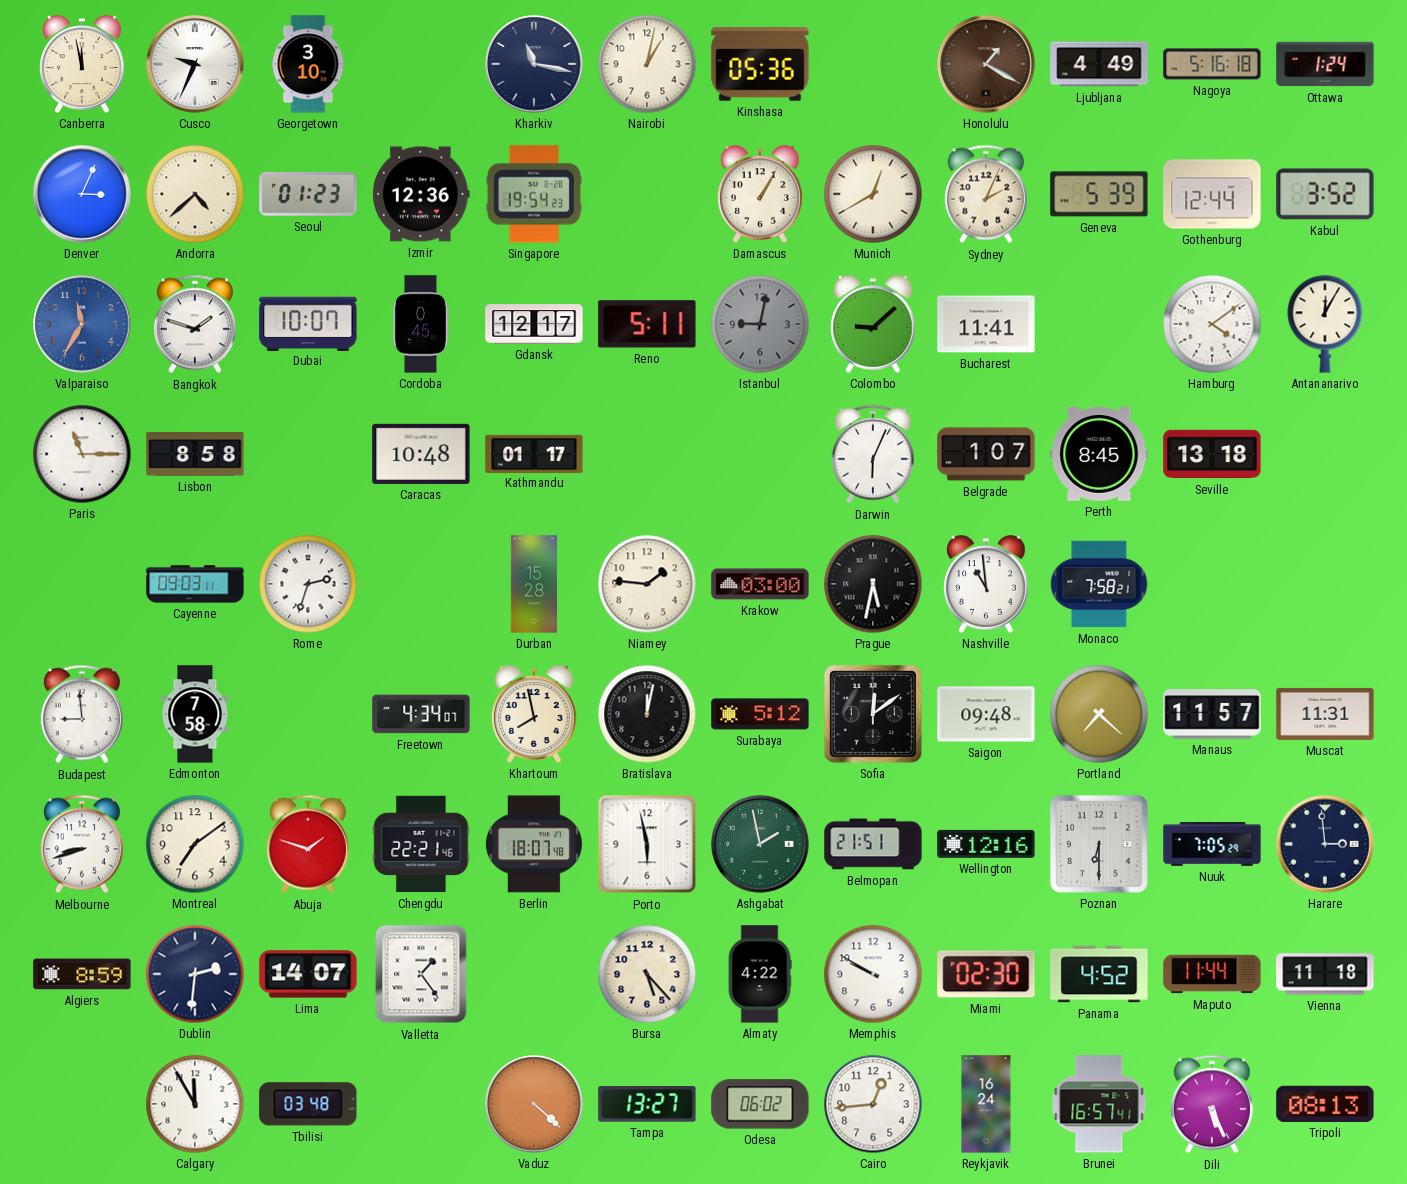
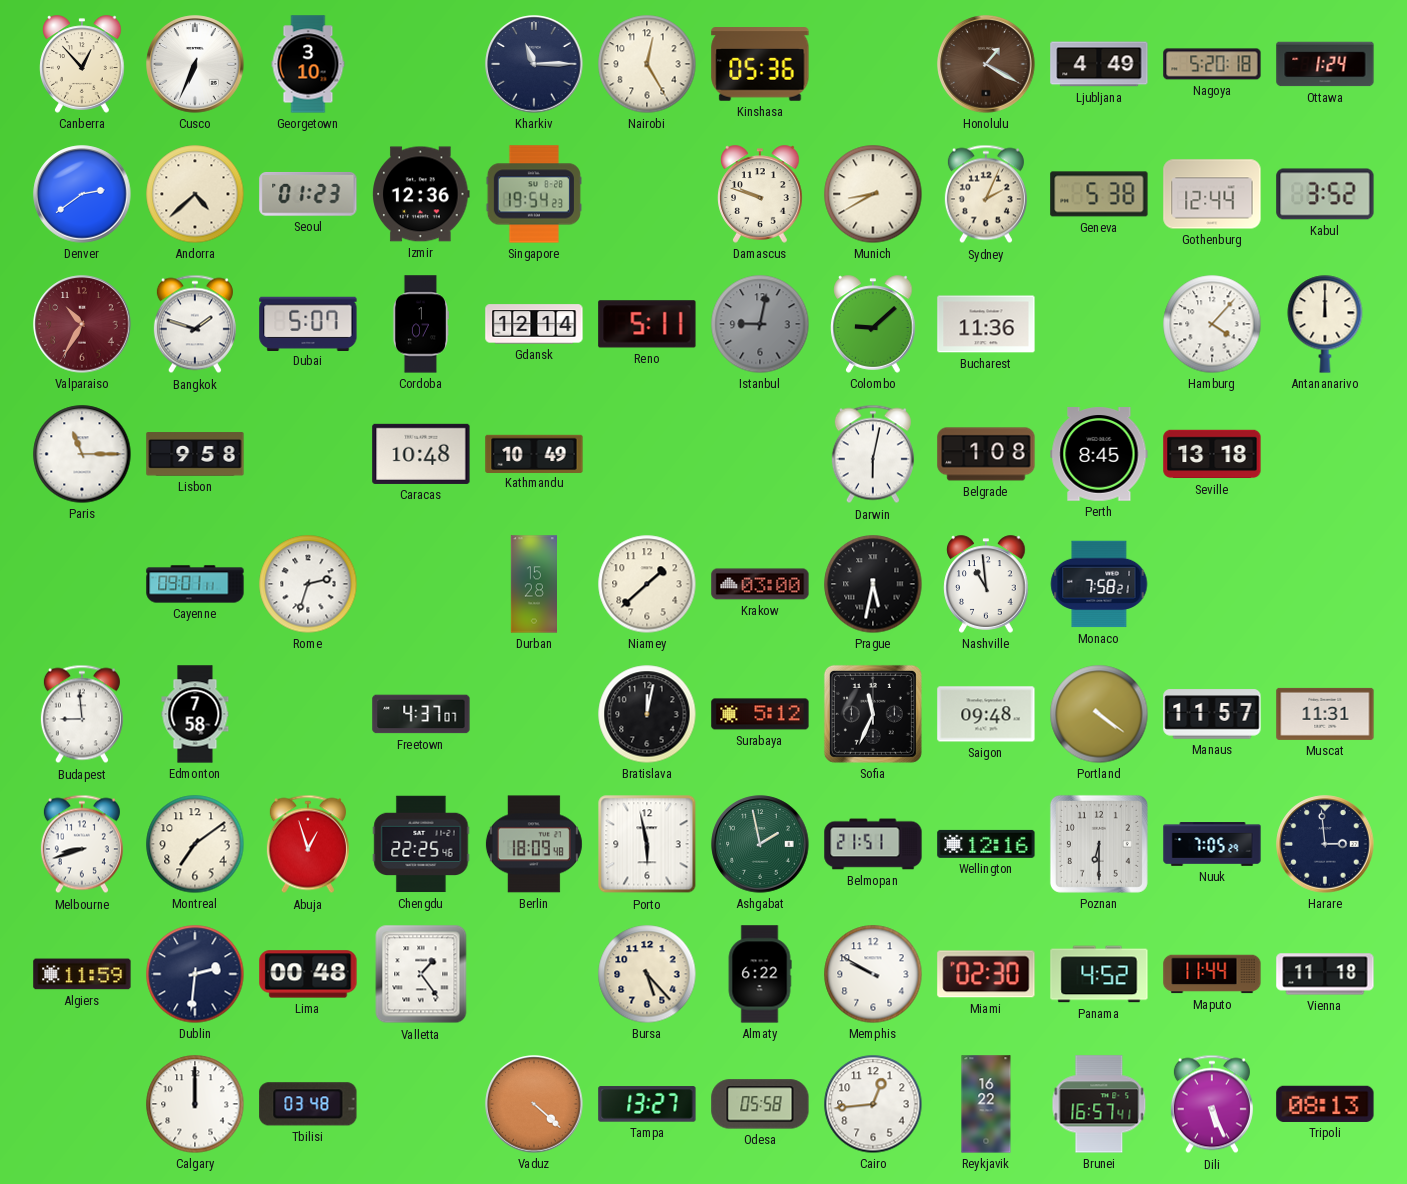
Canberra: 11:58 -> 12:53 (82, 64)
Cusco: 9:34 -> 6:34 (195, 64)
Kharkiv: 11:17 -> 11:15 (534, 64)
Nairobi: 1:02 -> 12:25 (647, 64)
Nagoya: 5:16 -> 5:20 (1212, 64)
Denver: 3:04 -> 2:39 (82, 194)
Damascus: 1:05 -> 9:48 (760, 194)
Munich: 12:40 -> 8:40 (873, 194)
Geneva: 5:39 -> 5:38 (1099, 194)
Valparaiso: 11:35 -> 10:35 (82, 324)
Valparaiso dial: blue -> burgundy (82, 324)
Dubai: 10:07 -> 5:07 (308, 323)
Cordoba: 0:45 -> 1:07 (420, 324)
Gdansk: 12:17 -> 12:14 (534, 324)
Bucharest: 11:41 -> 11:36 (986, 324)
Hamburg: 4:09 -> 4:07 (1212, 324)
Antananarivo: 12:05 -> 12:00 (1325, 324)
Lisbon: 8:58 -> 9:58 (195, 454)
Kathmandu: 01:17 -> 10:49 (534, 453)
Darwin: 6:04 -> 6:02 (873, 454)
Belgrade: 1:07 -> 1:08 (986, 454)
Cayenne: 09:03 -> 09:01 (195, 584)
Niamey: 1:46 -> 1:38 (647, 584)
Freetown: 4:34 -> 4:37 (421, 714)
Khartoum: 7:58 -> none (534, 714)
Sofia: 12:09 -> 11:34 (873, 714)
Portland: 7:22 -> 4:21 (1099, 714)
Abuja: 1:48 -> 12:57 (308, 844)
Chengdu: 22:21 -> 22:25 (421, 844)
Berlin: 18:07 -> 18:09 (534, 844)
Algiers: 8:59 -> 11:59 (82, 974)
Lima: 14:07 -> 00:48 (308, 974)
Almaty: 4:22 -> 6:22 (760, 974)
Calgary: 11:55 -> 12:00 (195, 1104)
Odesa: 06:02 -> 05:58 (760, 1104)
Reykjavik: 16:24 -> 16:22 (986, 1104)
